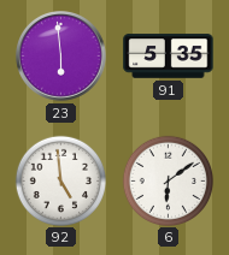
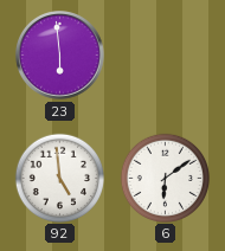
91: 5:35 -> none (169, 57)
